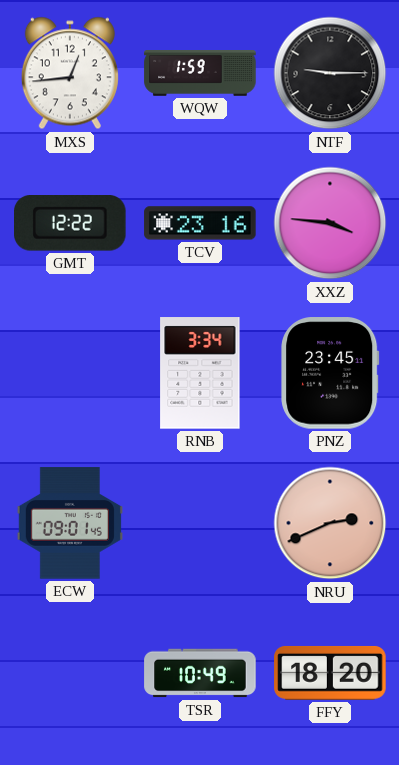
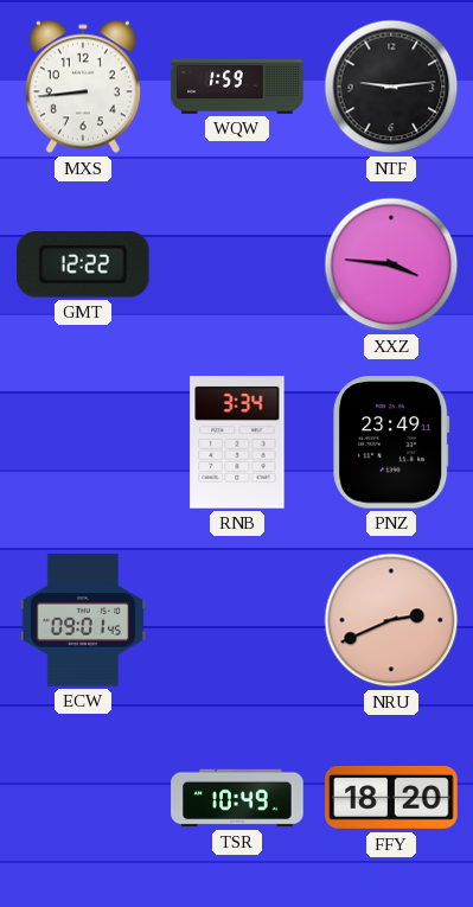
MXS: 12:44 -> 8:44 (83, 87)
NTF: 9:15 -> 9:14 (391, 87)
TCV: 23:16 -> none (200, 223)
PNZ: 23:45 -> 23:49 (391, 442)
